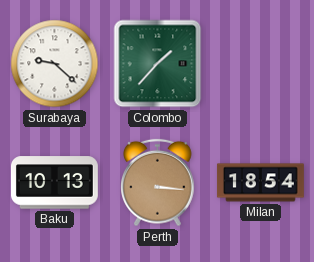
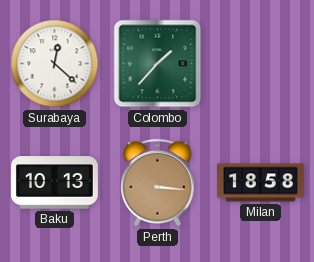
Surabaya: 9:22 -> 12:22 (55, 64)
Milan: 18:54 -> 18:58 (261, 183)
